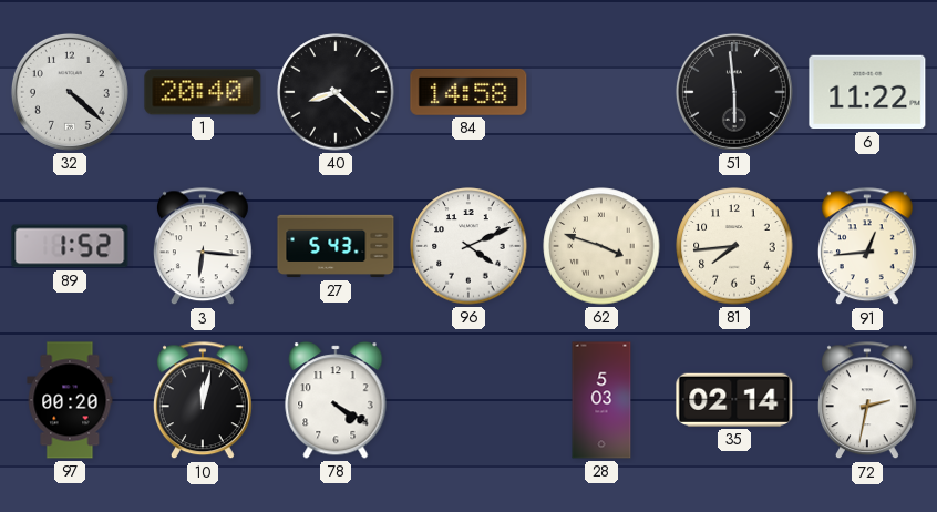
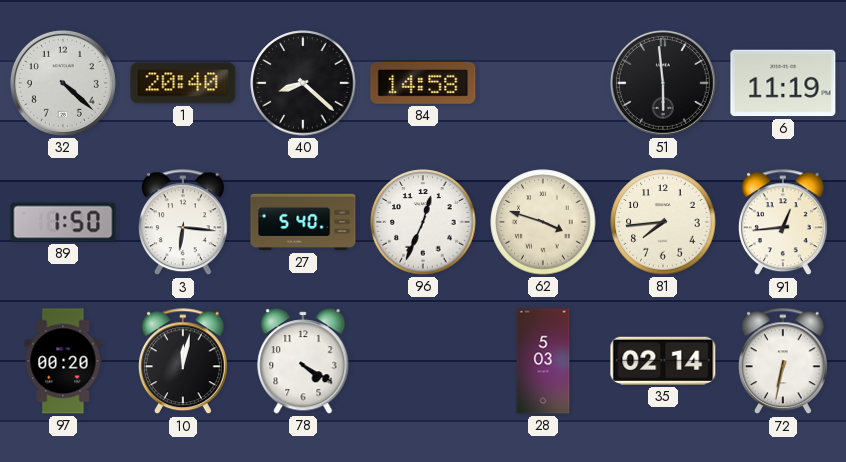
6: 11:22 -> 11:19 (783, 83)
89: 1:52 -> 1:50 (63, 222)
27: 5:43 -> 5:40 (303, 222)
96: 4:11 -> 12:34 (423, 222)
72: 2:32 -> 6:32 (783, 362)
